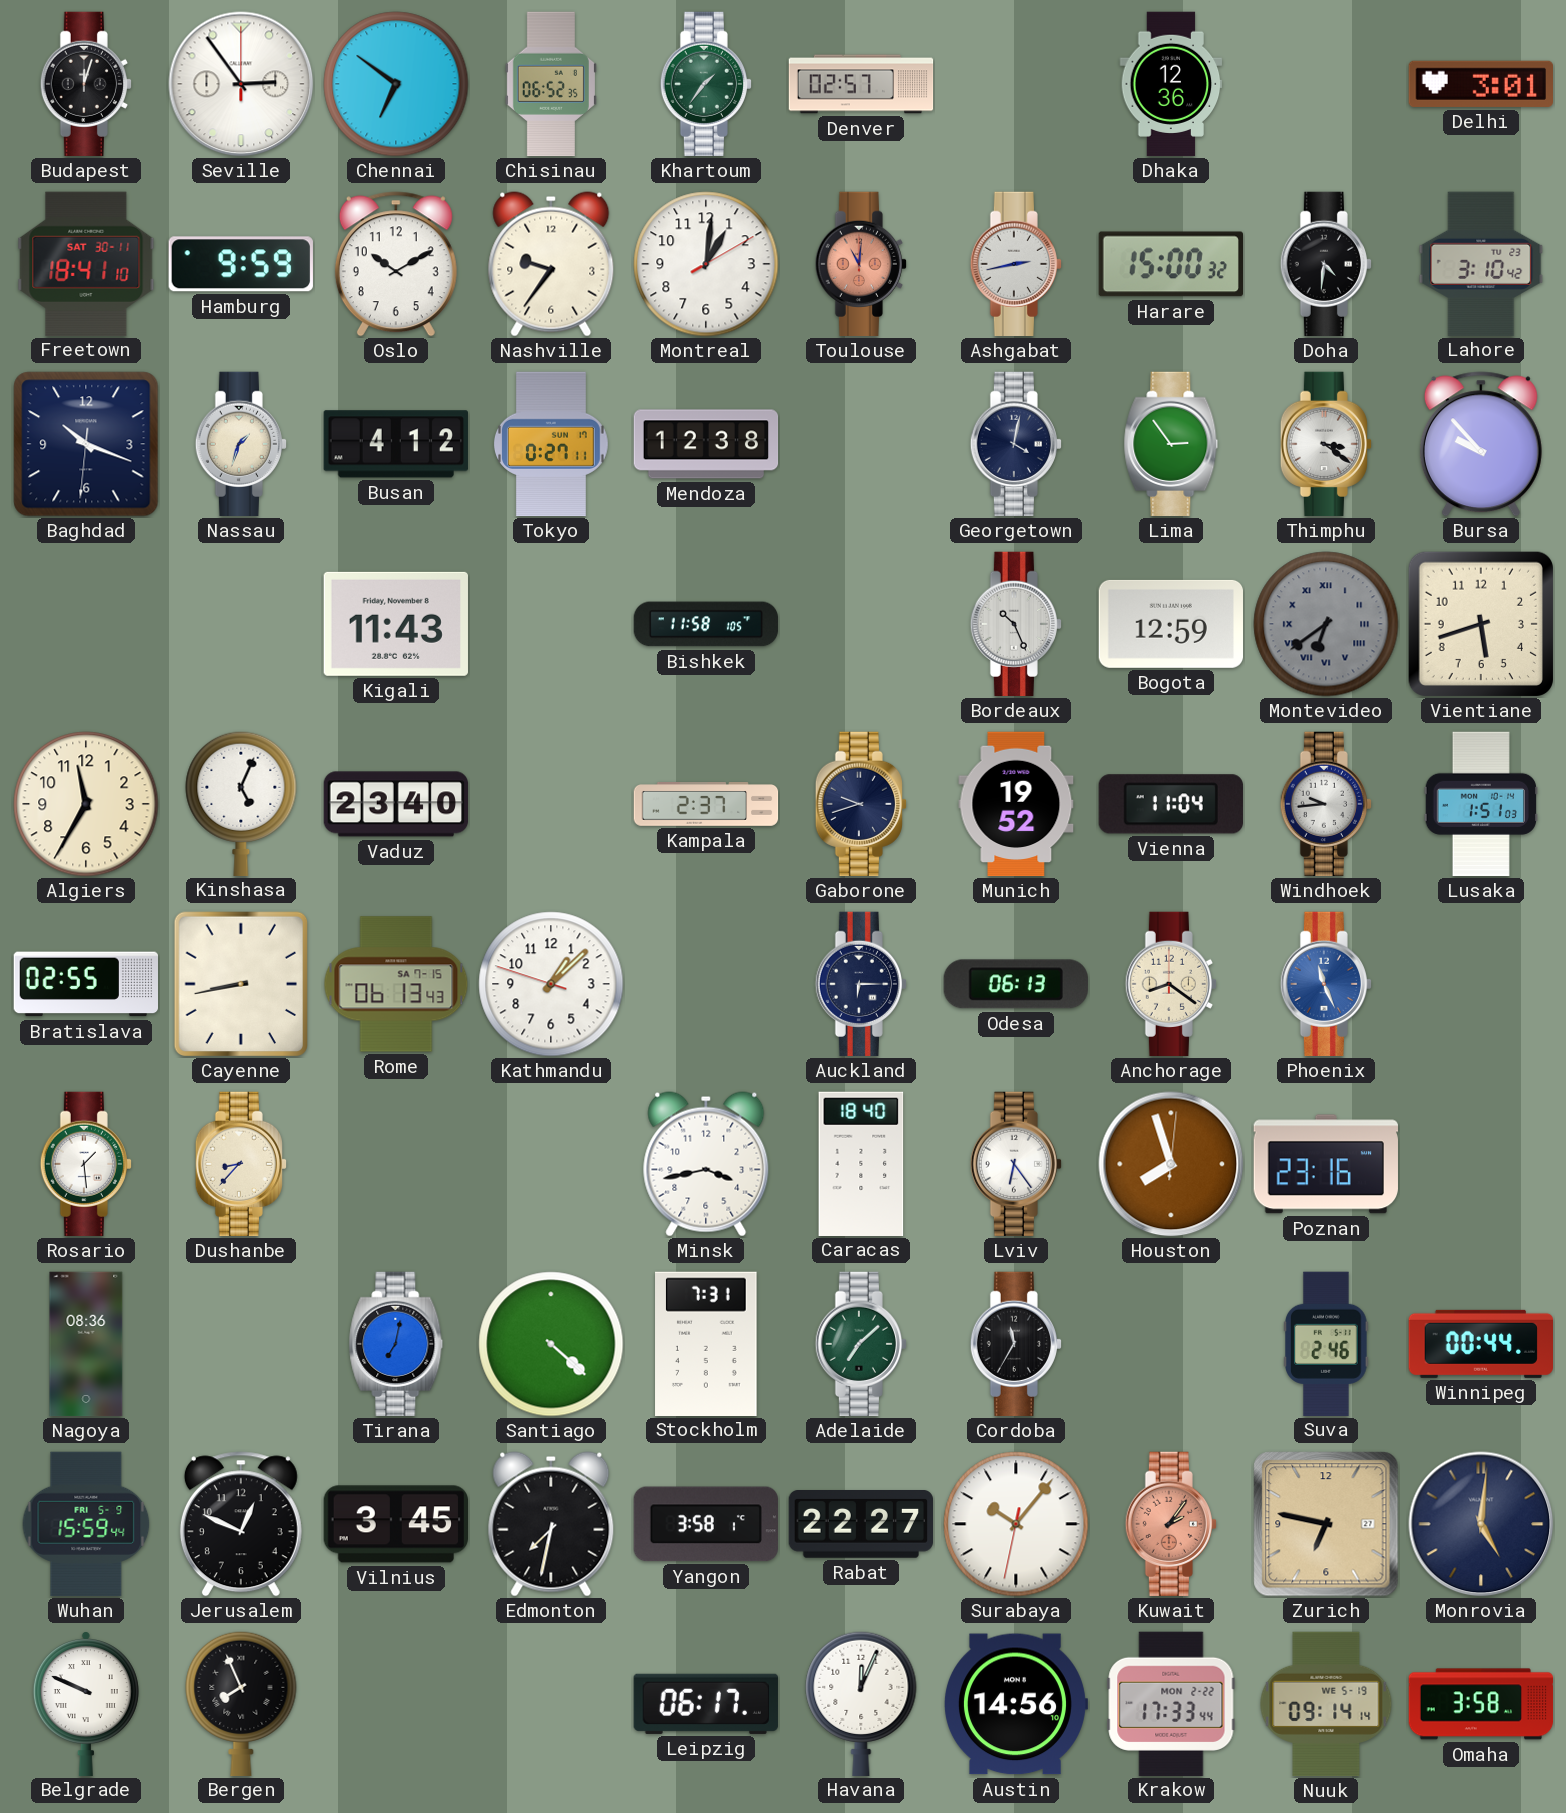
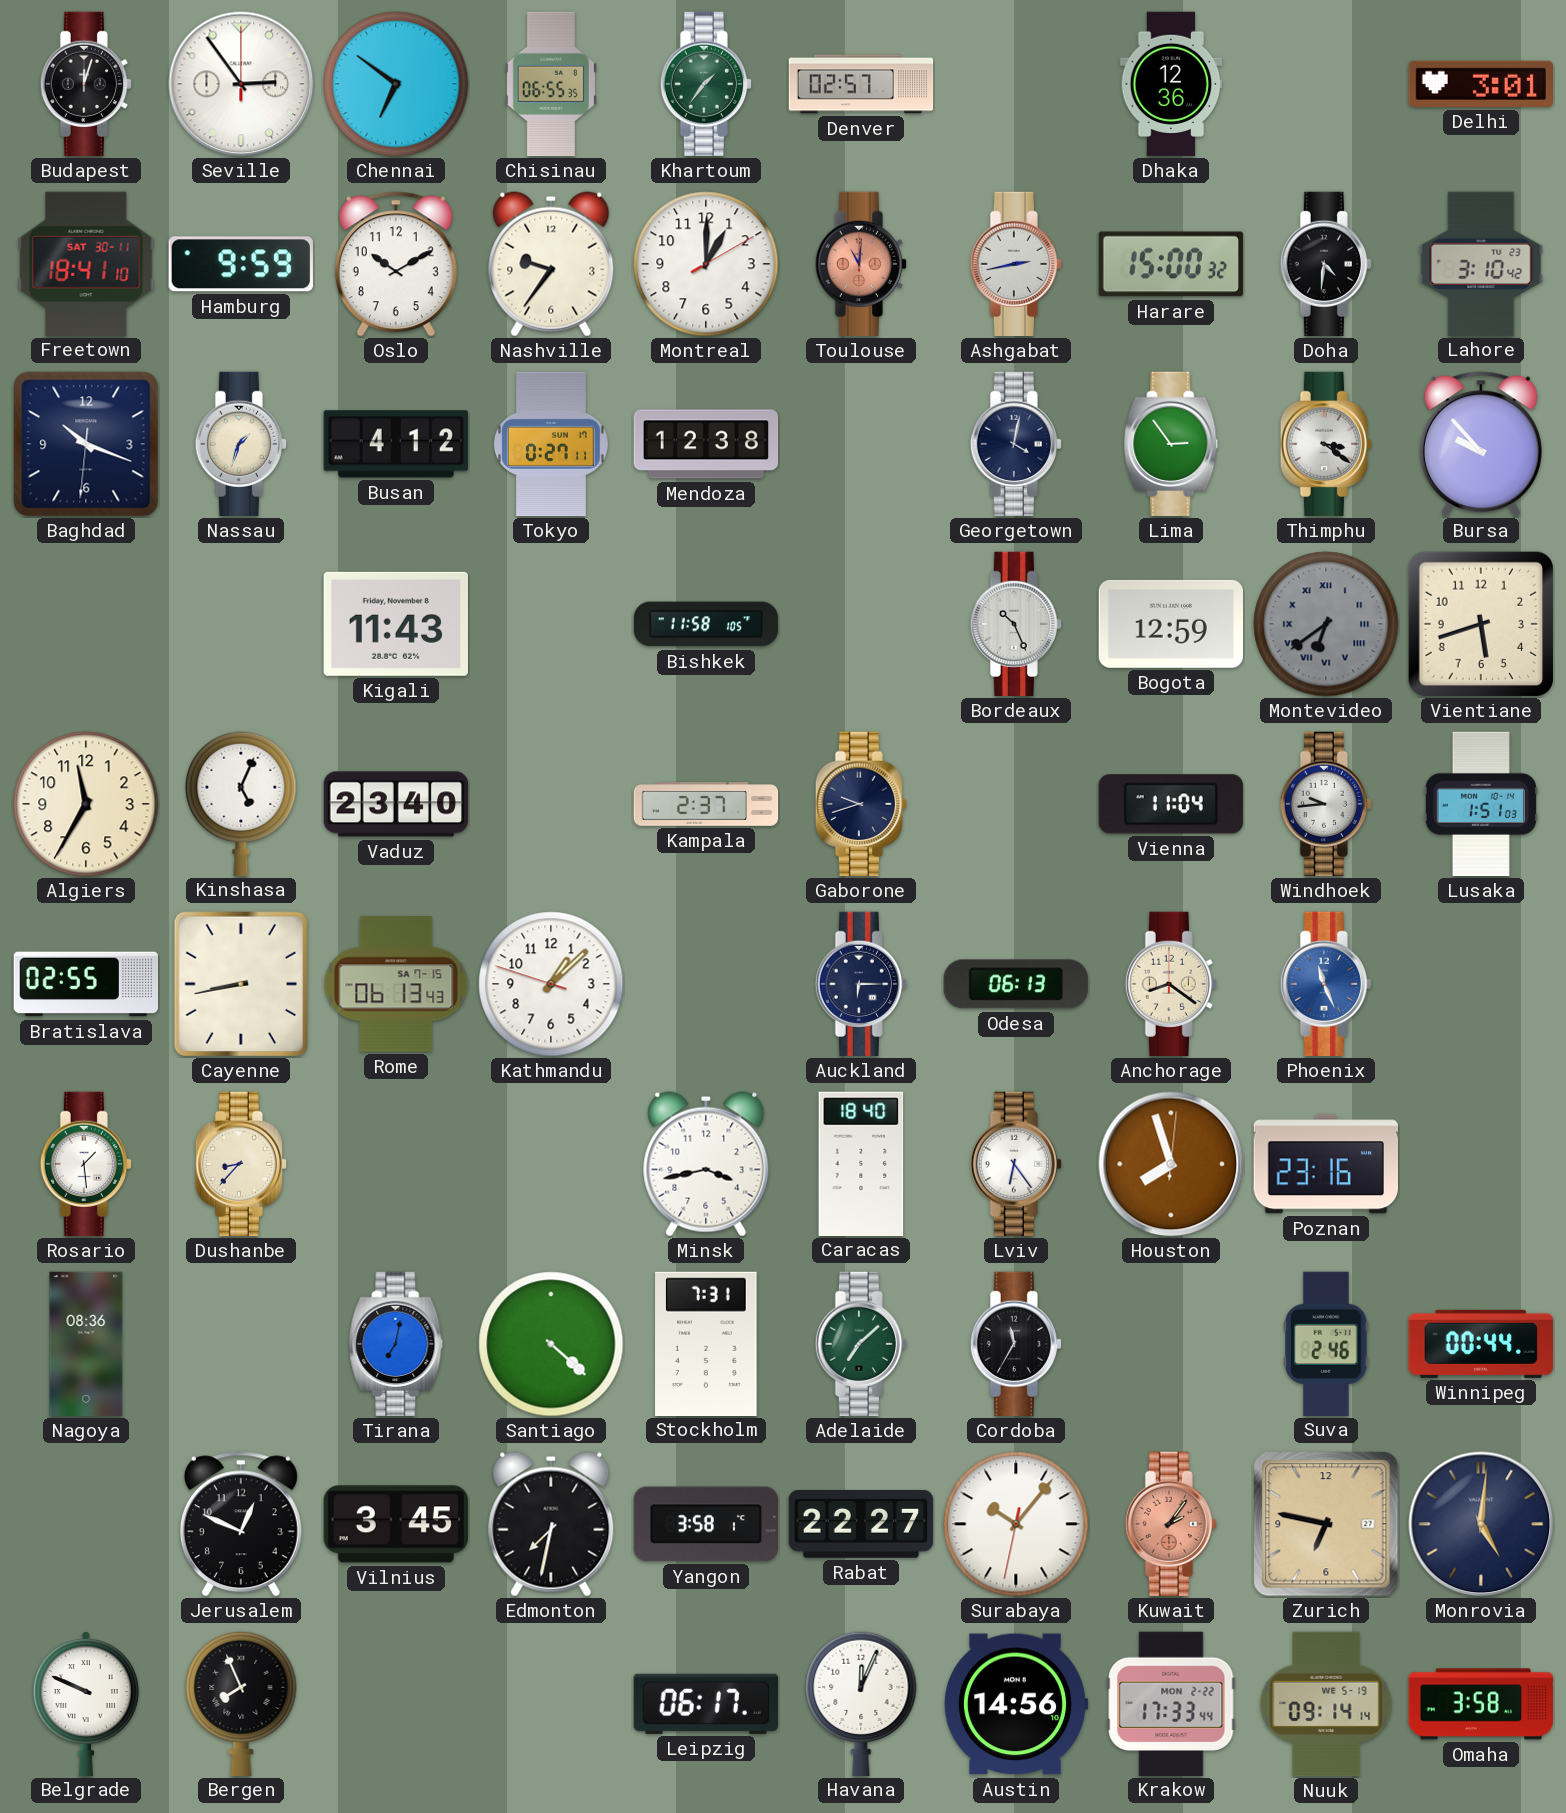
Chisinau: 06:52 -> 06:55 (551, 84)
Montreal: 1:01 -> 1:00 (706, 264)
Munich: 19:52 -> none (1016, 804)
Wuhan: 15:59 -> none (86, 1524)
